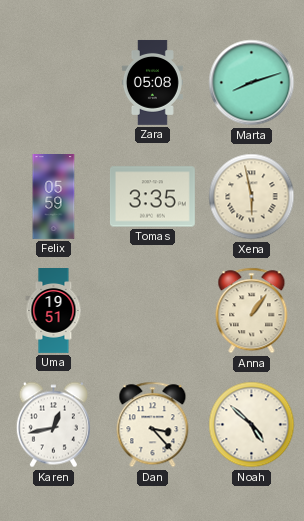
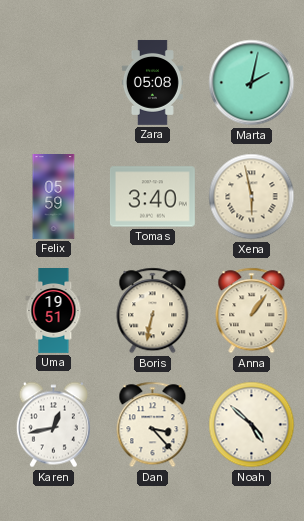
Marta: 8:12 -> 2:02 (252, 83)
Tomas: 3:35 -> 3:40 (152, 197)
Boris: none -> 6:32 (153, 311)
